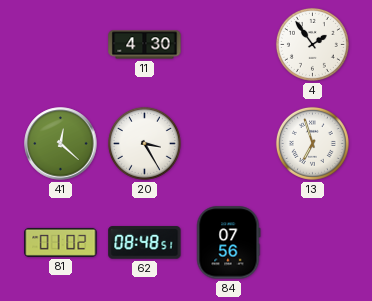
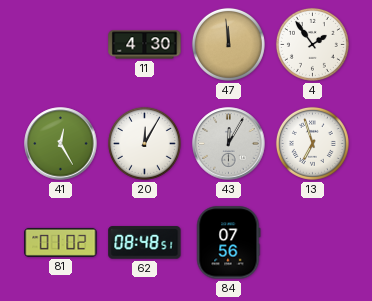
47: none -> 11:59 (228, 44)
41: 12:22 -> 12:25 (61, 144)
20: 3:25 -> 12:05 (144, 143)
43: none -> 12:05 (229, 144)
